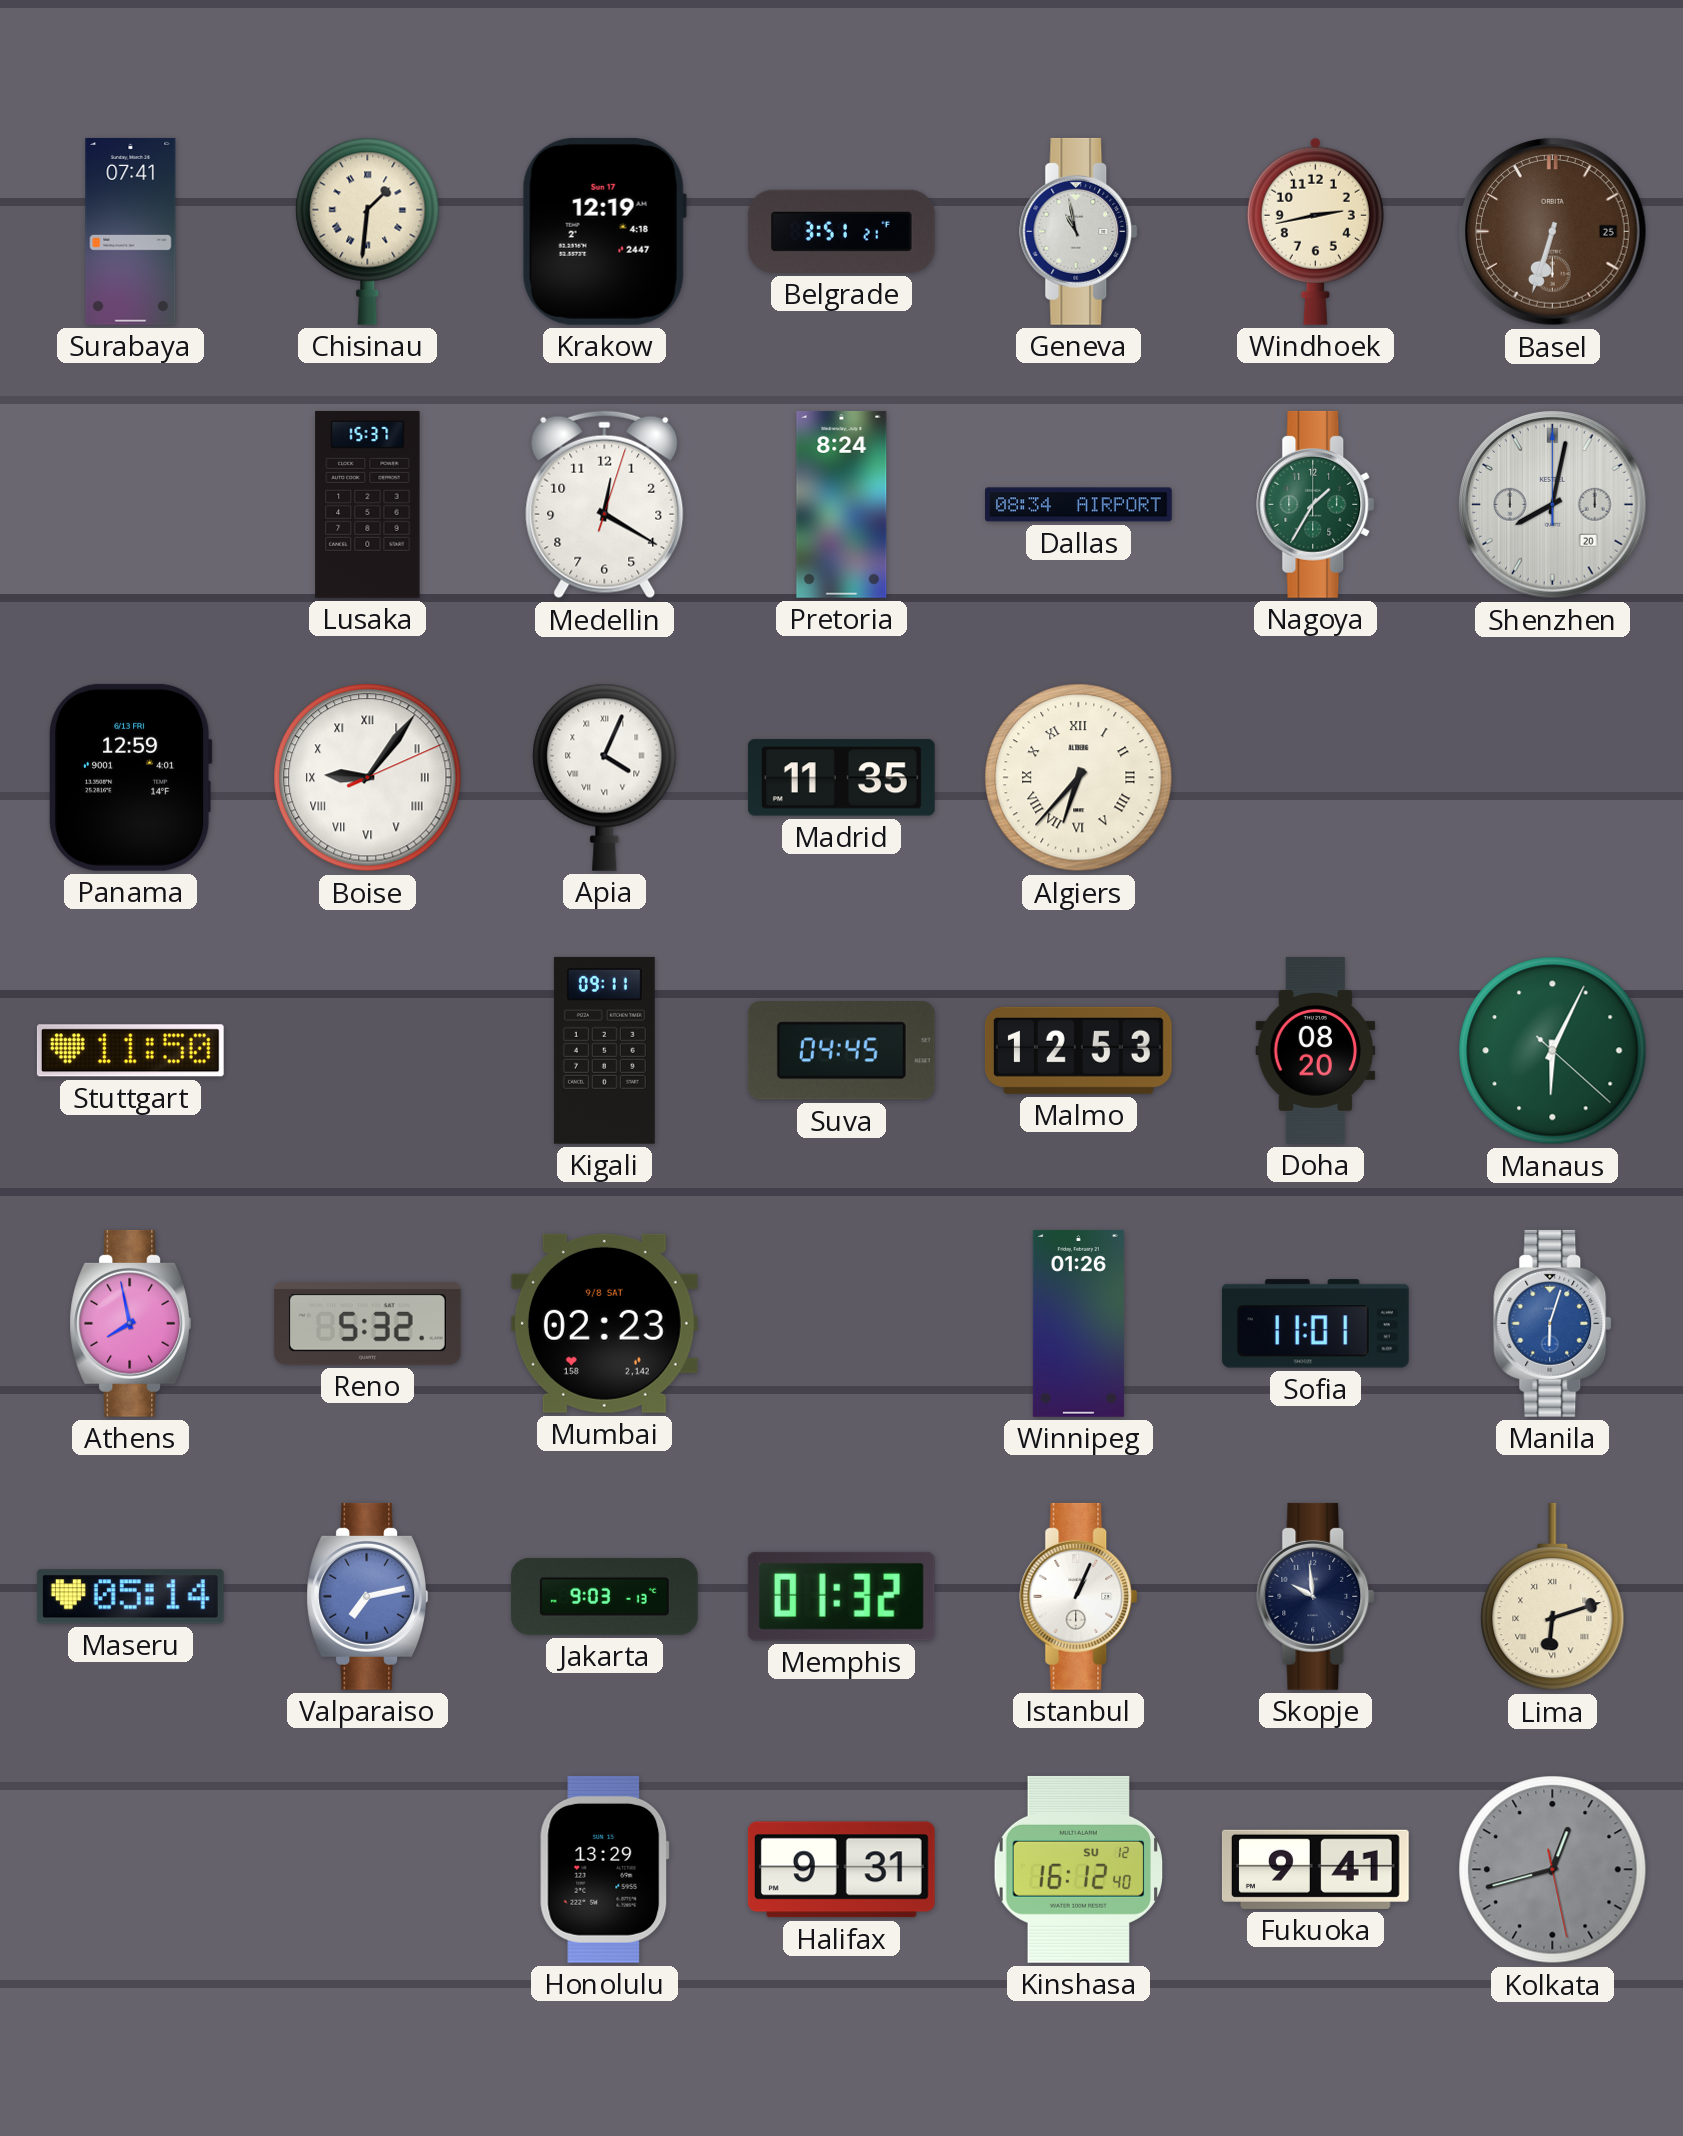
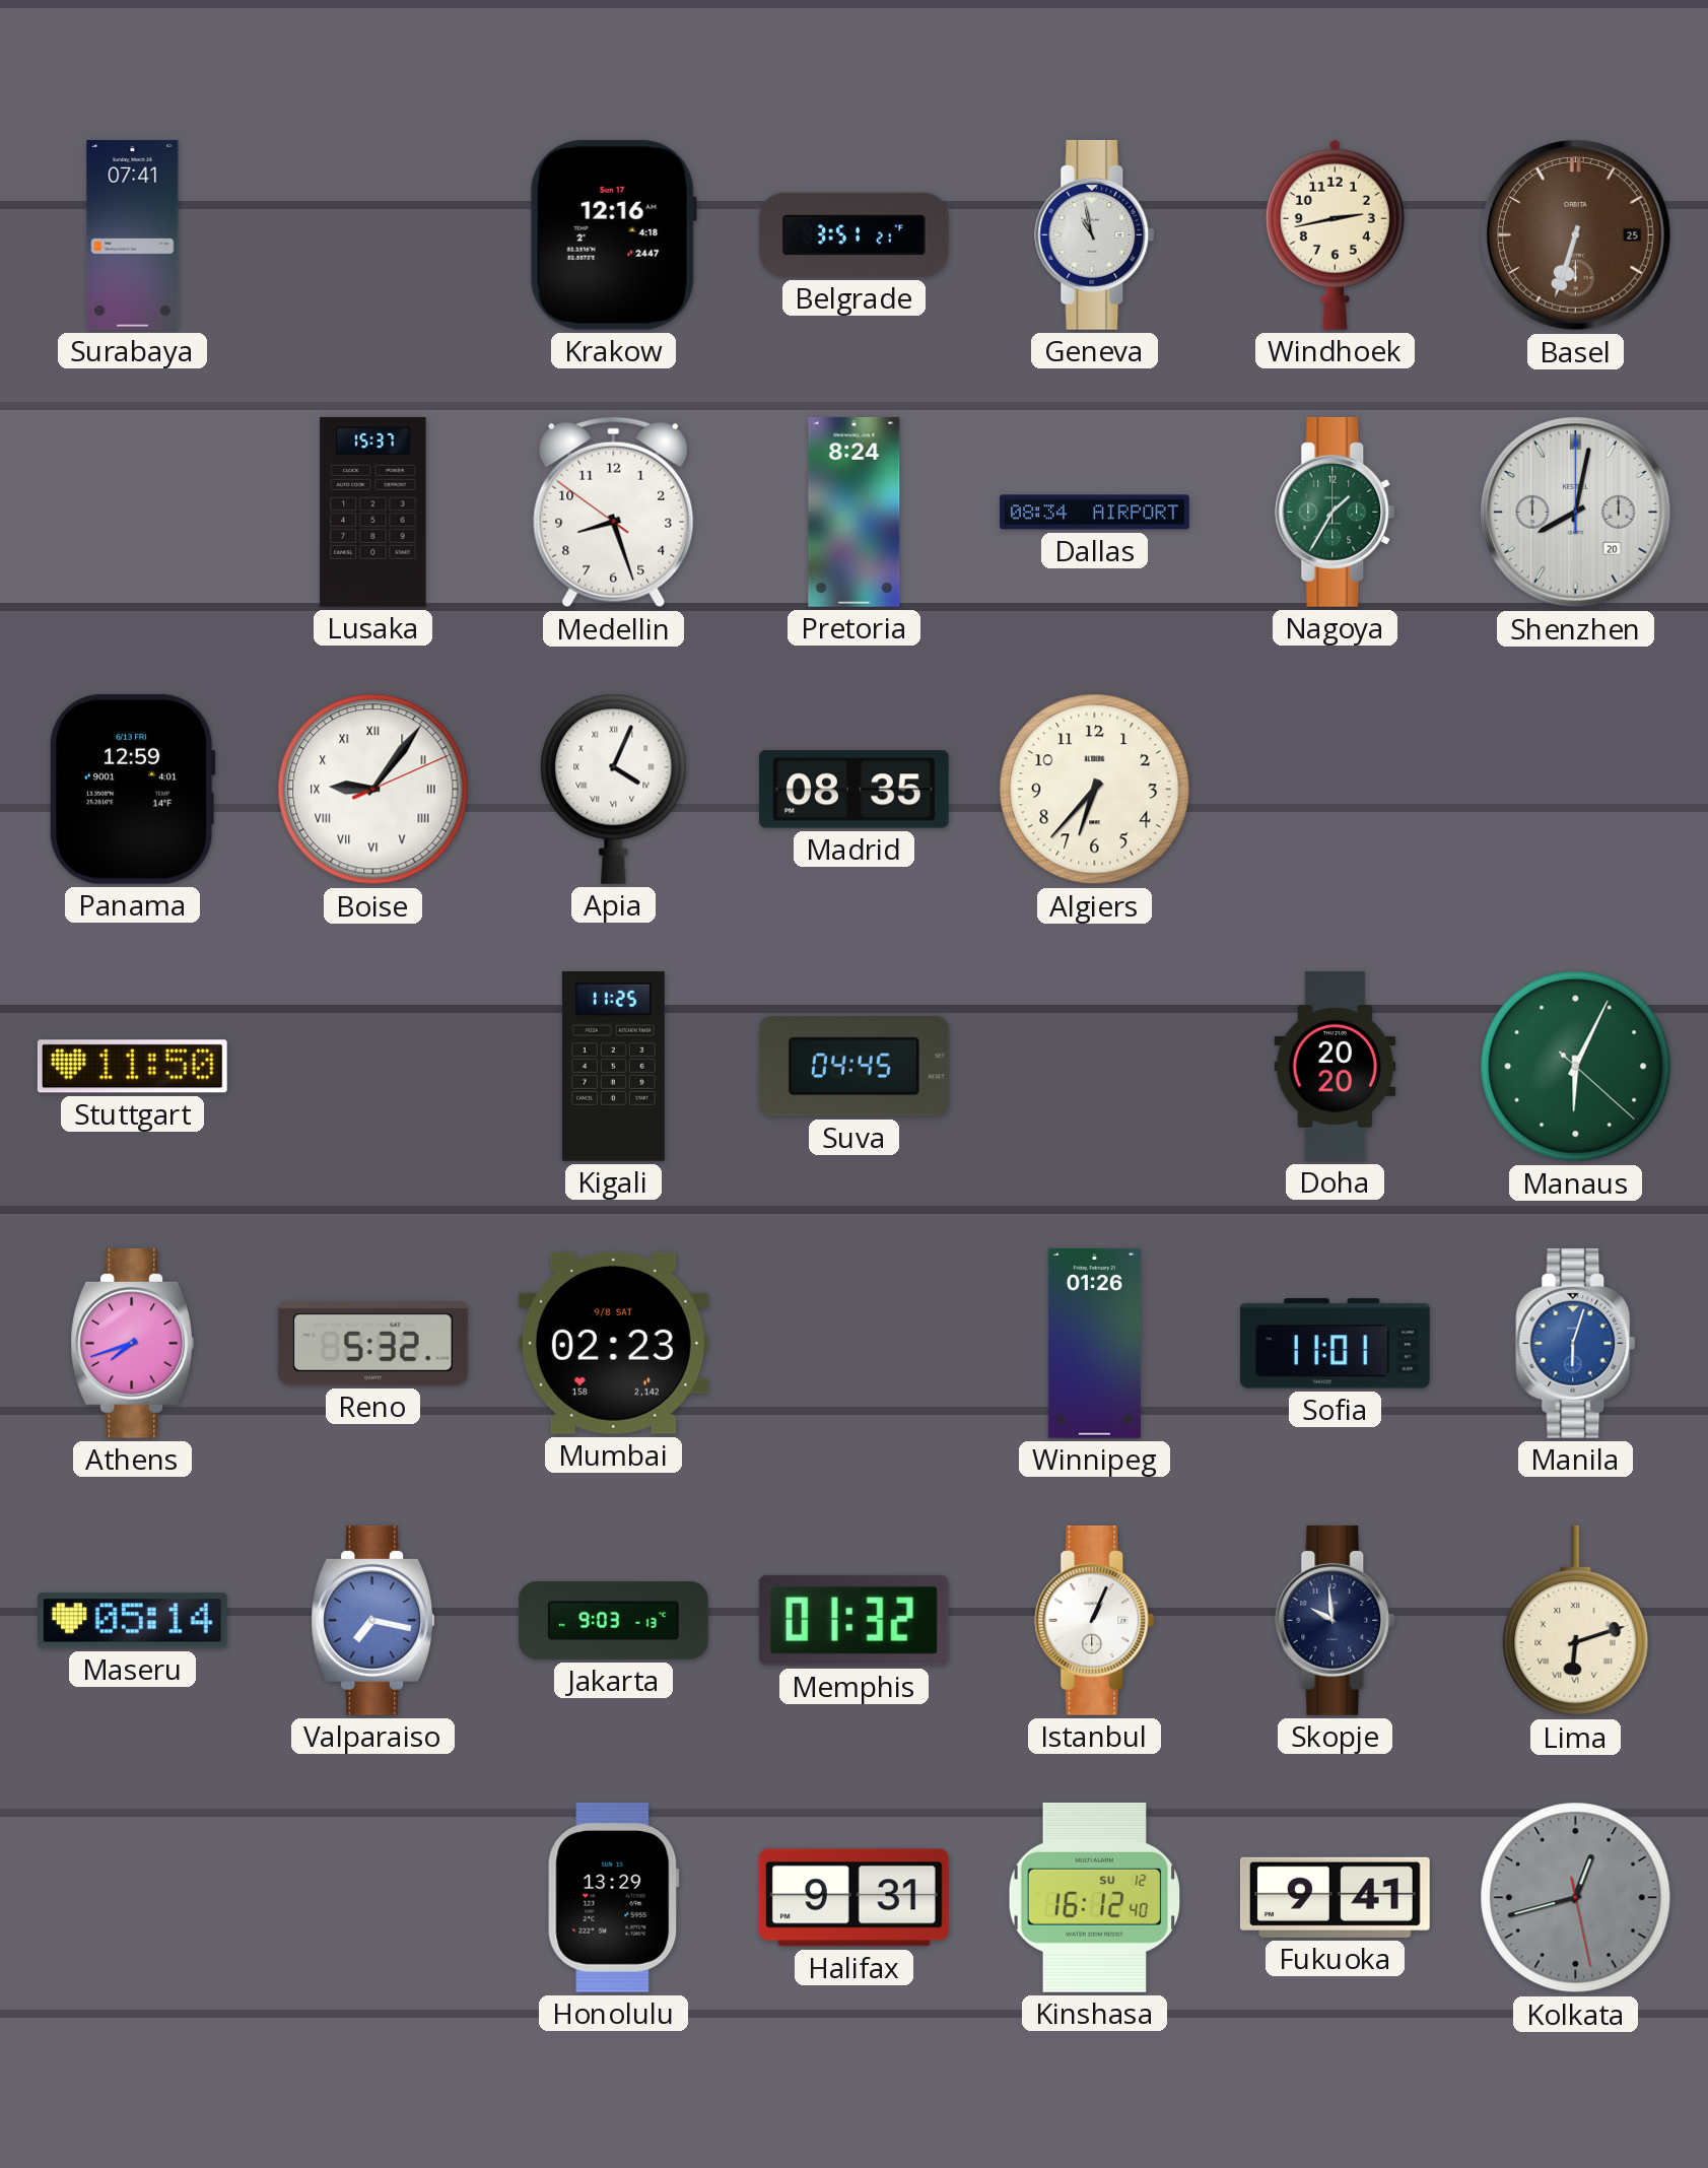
Chisinau: 1:31 -> none (368, 231)
Krakow: 12:19 -> 12:16 (613, 234)
Medellin: 12:20 -> 8:26 (614, 513)
Madrid: 11:35 -> 08:35 (853, 790)
Algiers numerals: Roman -> Arabic (1095, 790)
Kigali: 09:11 -> 11:25 (613, 1066)
Malmo: 12:53 -> none (1078, 1050)
Doha: 08:20 -> 20:20 (1336, 1067)
Athens: 7:58 -> 7:42 (132, 1343)
Valparaiso: 7:13 -> 7:17 (372, 1620)
